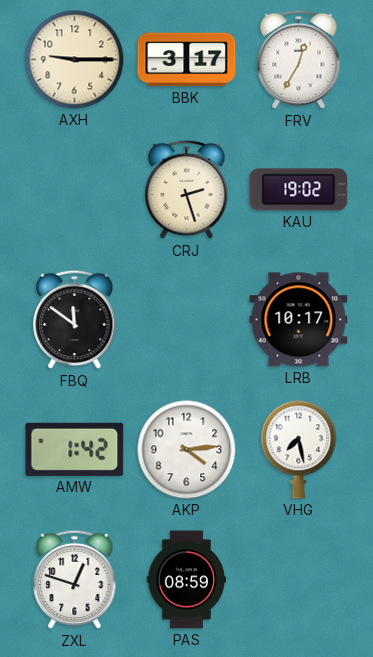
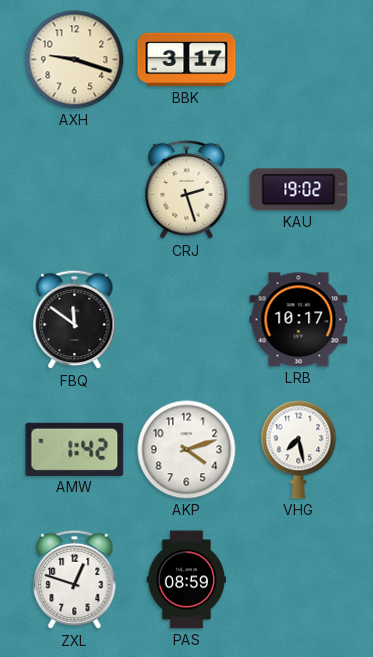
AXH: 9:15 -> 9:18 (75, 60)
FRV: 12:35 -> none (299, 60)
AKP: 4:14 -> 4:12 (187, 450)
